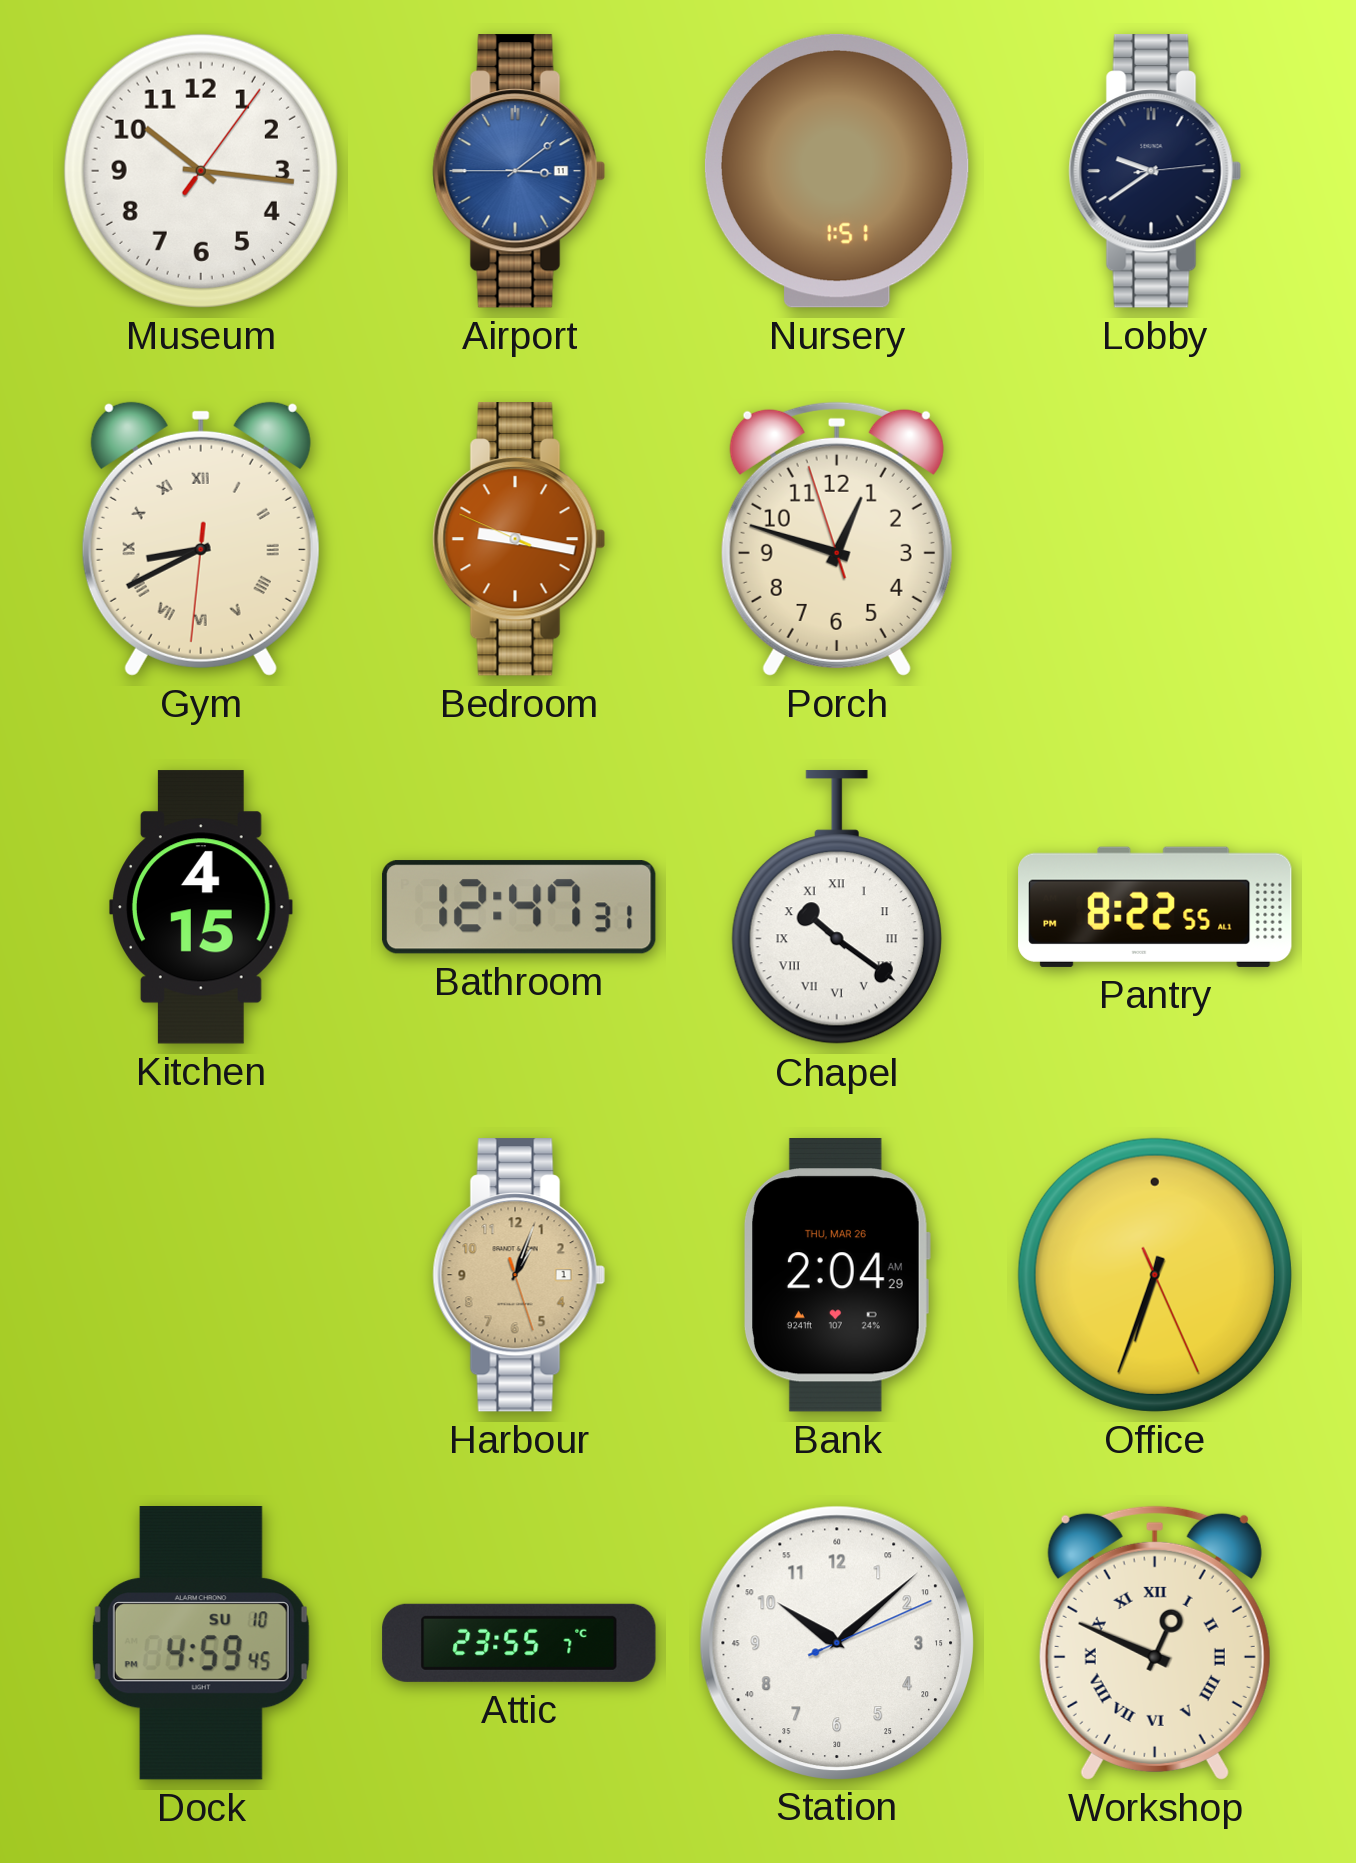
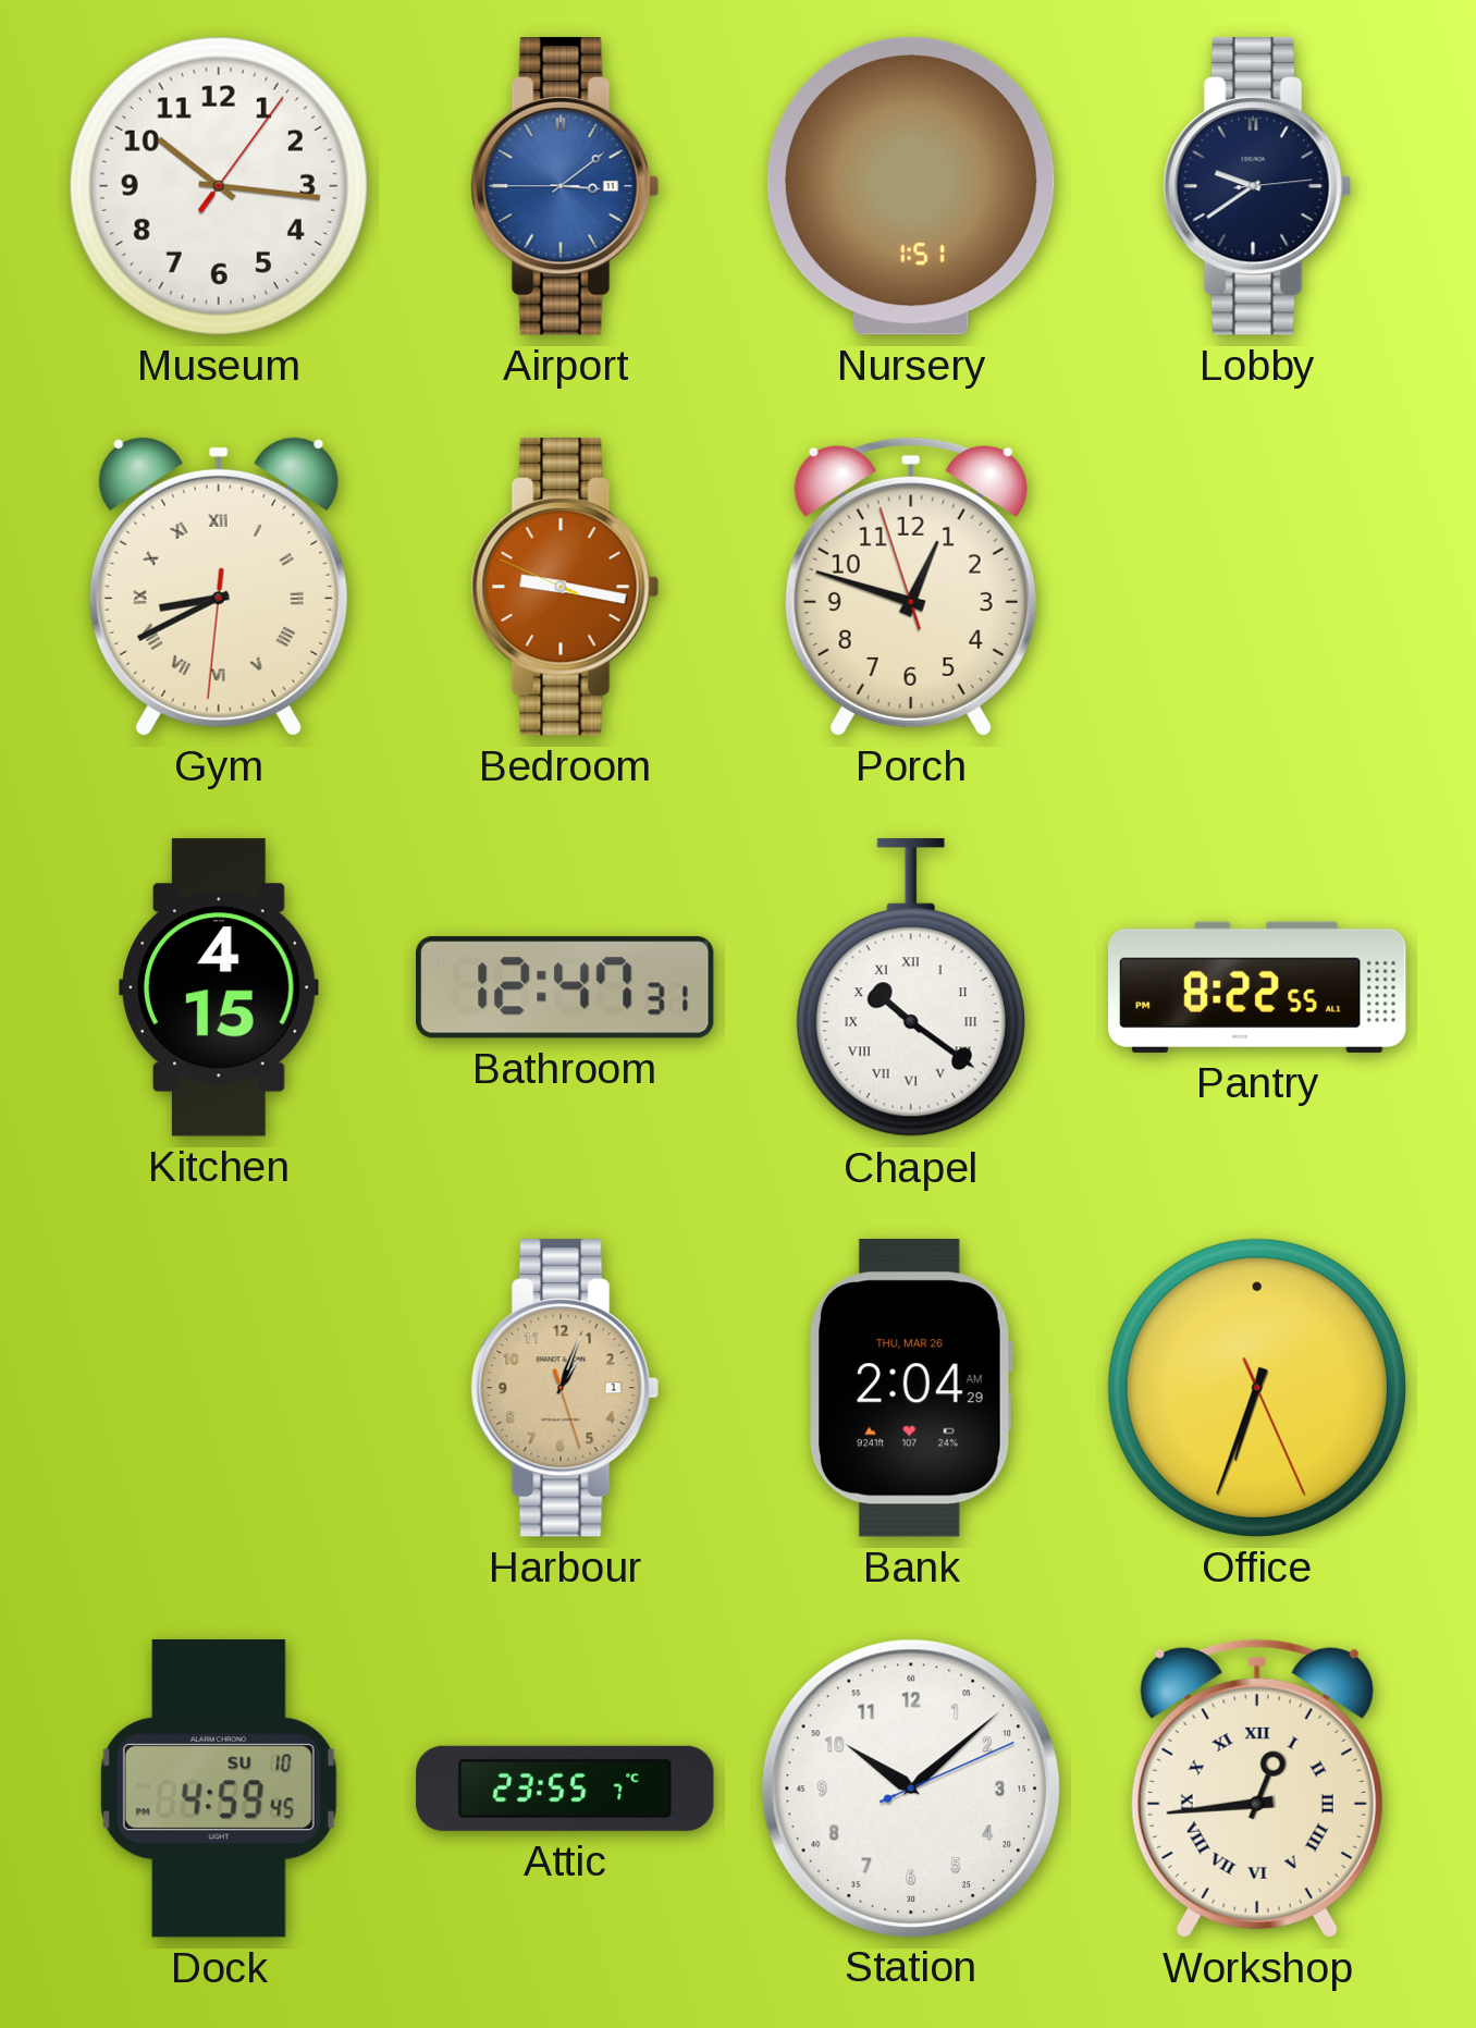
Workshop: 12:49 -> 12:44 (1257, 1789)
